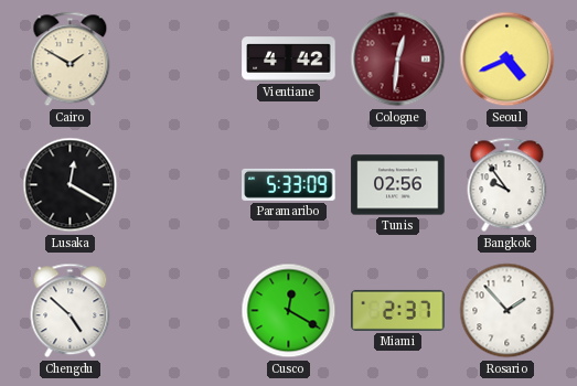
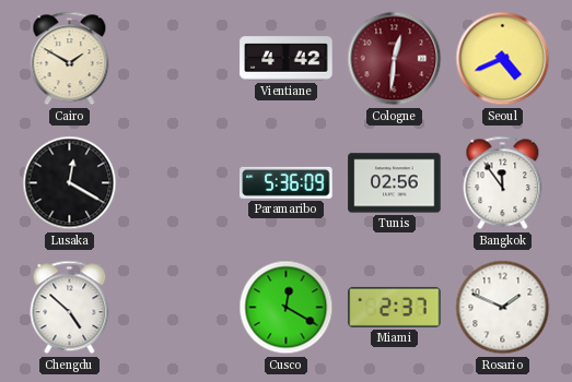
Paramaribo: 5:33 -> 5:36 (287, 182)
Bangkok: 9:54 -> 11:54 (503, 183)
Rosario: 1:53 -> 1:49 (503, 308)
